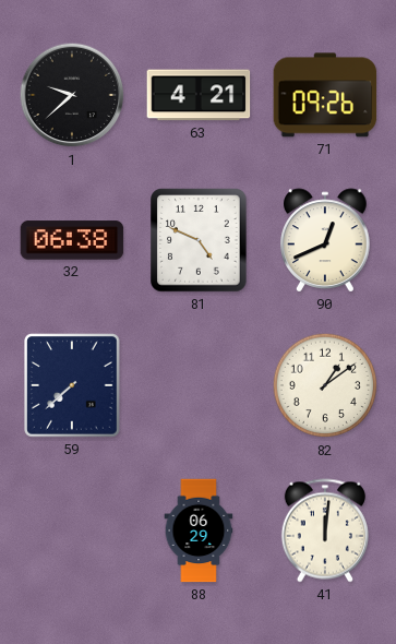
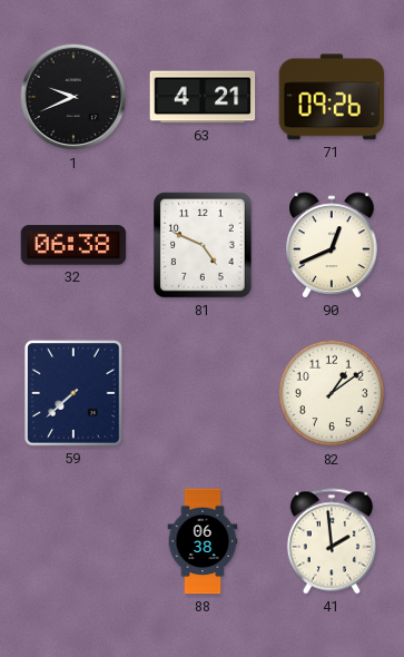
1: 9:38 -> 9:41 (73, 97)
88: 06:29 -> 06:38 (203, 541)
41: 12:01 -> 1:59 (332, 541)
